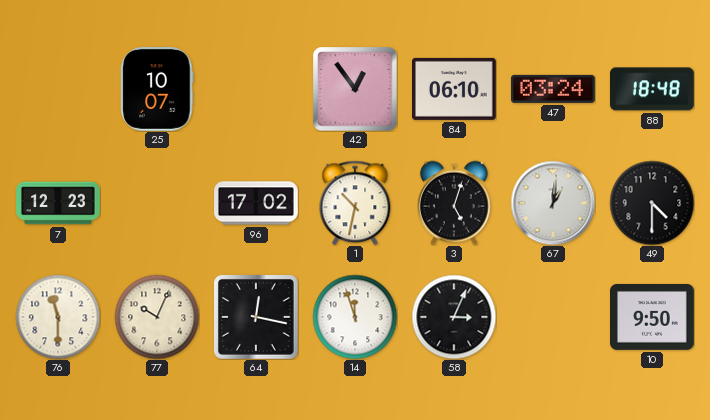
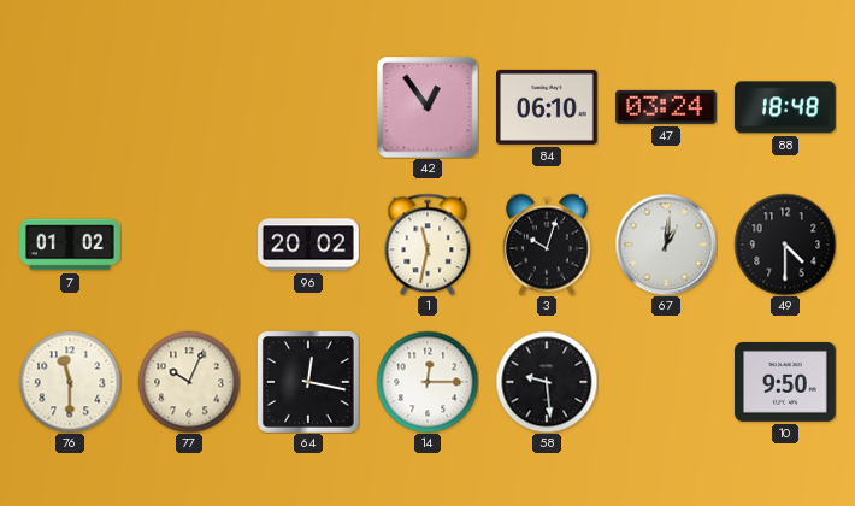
25: 10:07 -> none (157, 90)
7: 12:23 -> 01:02 (70, 245)
96: 17:02 -> 20:02 (308, 245)
1: 10:32 -> 11:32 (427, 245)
3: 5:03 -> 10:03 (547, 245)
14: 11:57 -> 12:15 (427, 382)
58: 3:04 -> 9:29 (547, 382)
